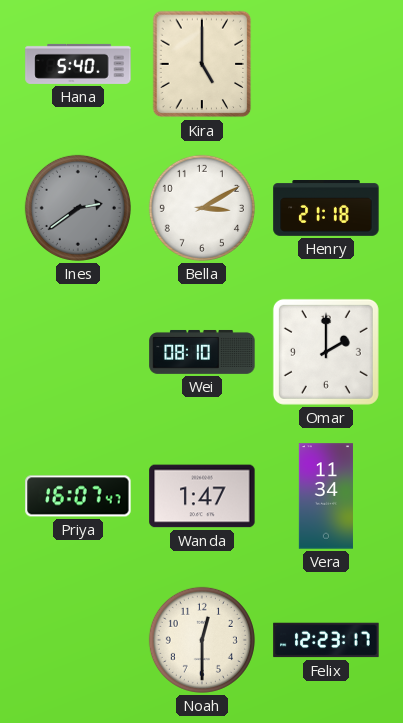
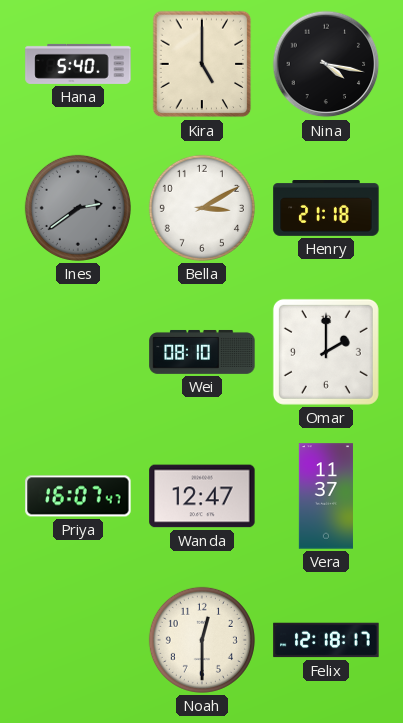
Nina: none -> 4:17 (326, 64)
Wanda: 1:47 -> 12:47 (202, 496)
Vera: 11:34 -> 11:37 (326, 496)
Felix: 12:23 -> 12:18 (326, 640)
